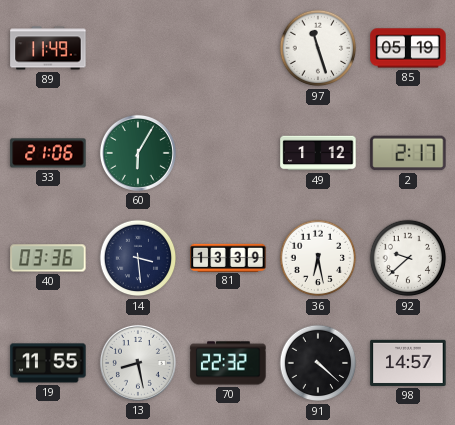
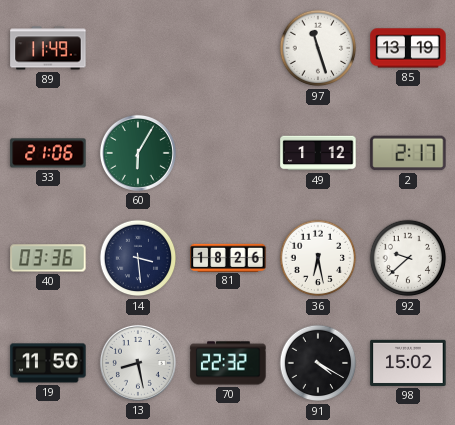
85: 05:19 -> 13:19 (408, 48)
81: 13:39 -> 18:26 (228, 257)
19: 11:55 -> 11:50 (48, 363)
91: 4:22 -> 4:20 (318, 363)
98: 14:57 -> 15:02 (408, 363)
